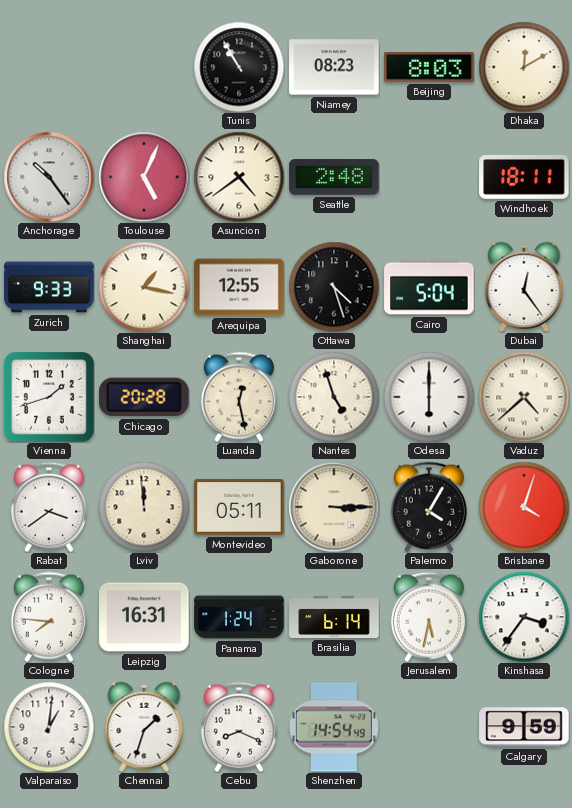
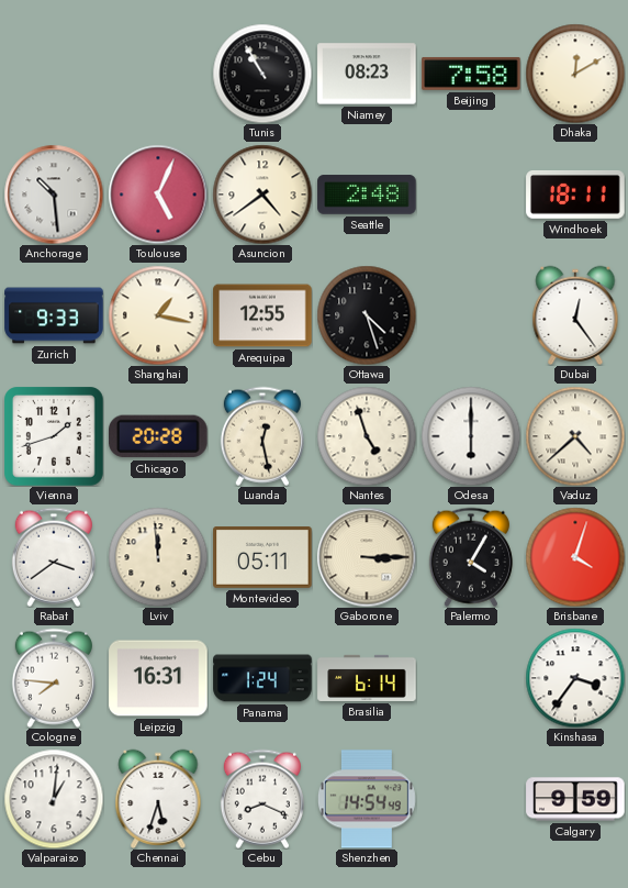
Beijing: 8:03 -> 7:58 (471, 74)
Anchorage: 10:24 -> 10:29 (54, 195)
Cairo: 5:04 -> none (429, 287)
Jerusalem: 5:32 -> none (429, 617)
Chennai: 1:33 -> 5:33 (158, 798)
